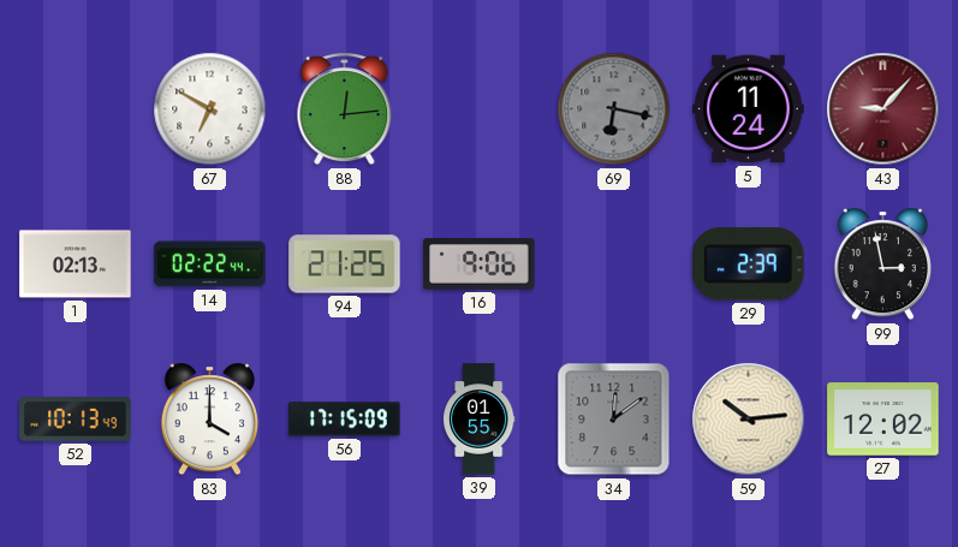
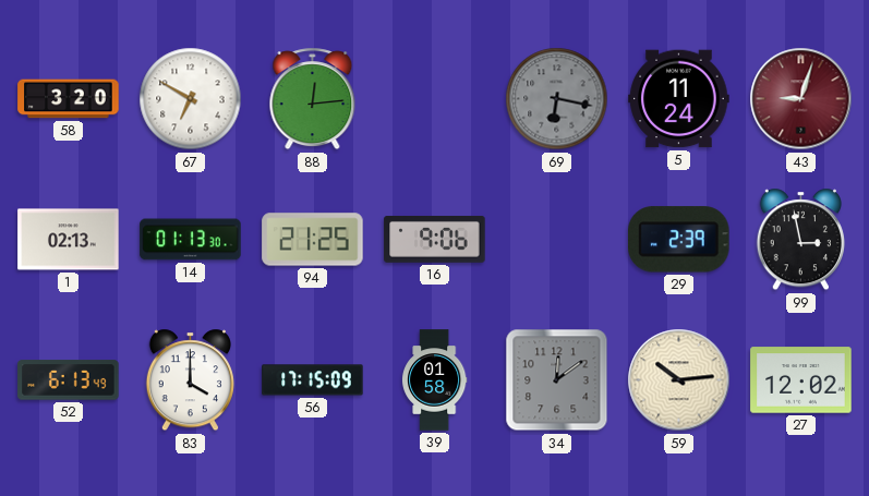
58: none -> 3:20 (69, 99)
43: 9:07 -> 9:03 (801, 99)
14: 02:22 -> 01:13 (191, 240)
52: 10:13 -> 6:13 (69, 380)
39: 01:55 -> 01:58 (434, 380)
